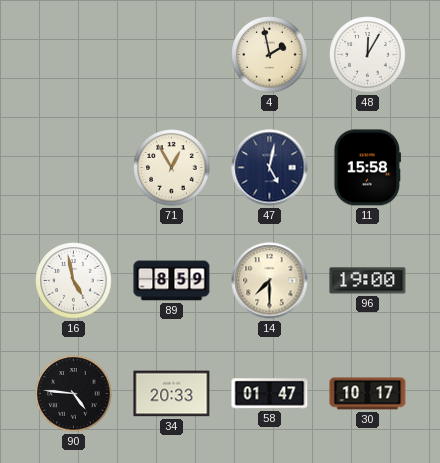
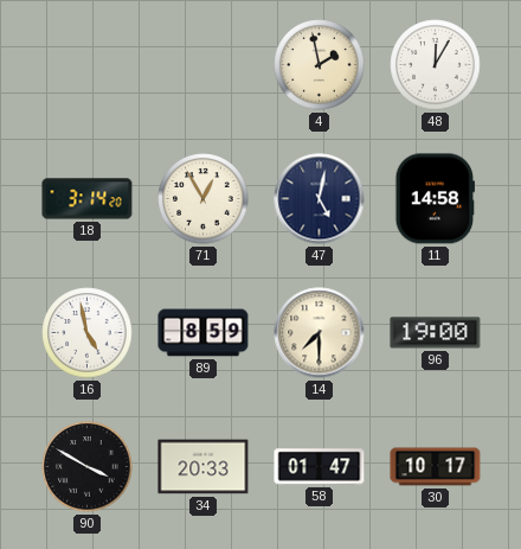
18: none -> 3:14 (88, 199)
11: 15:58 -> 14:58 (435, 199)
90: 4:46 -> 3:50 (88, 467)
